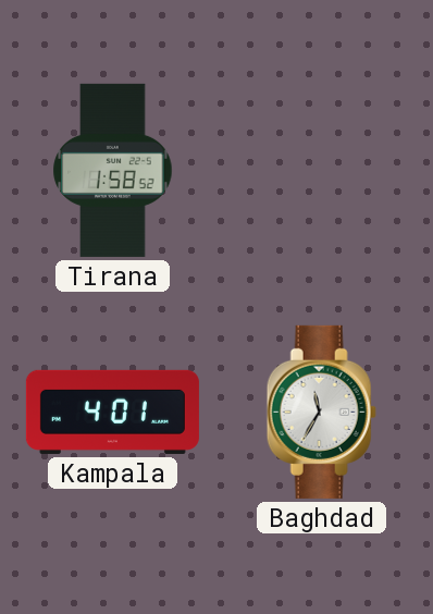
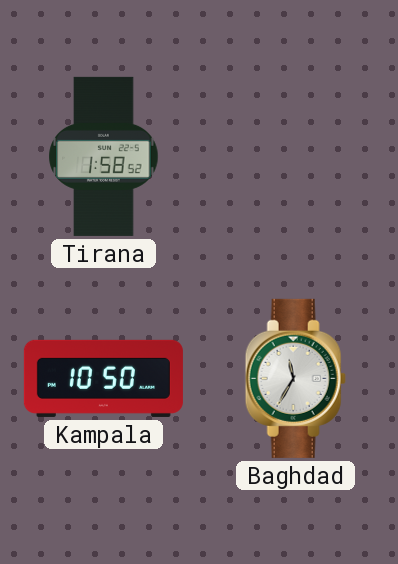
Kampala: 4:01 -> 10:50 (103, 378)
